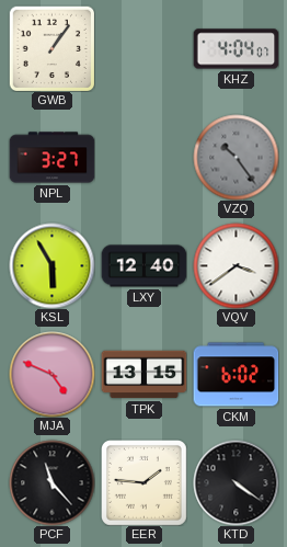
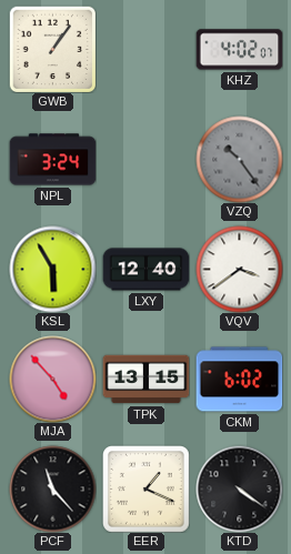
KHZ: 4:04 -> 4:02 (239, 50)
NPL: 3:27 -> 3:24 (52, 160)
MJA: 4:49 -> 4:53 (52, 379)
EER: 1:46 -> 1:19 (147, 490)
